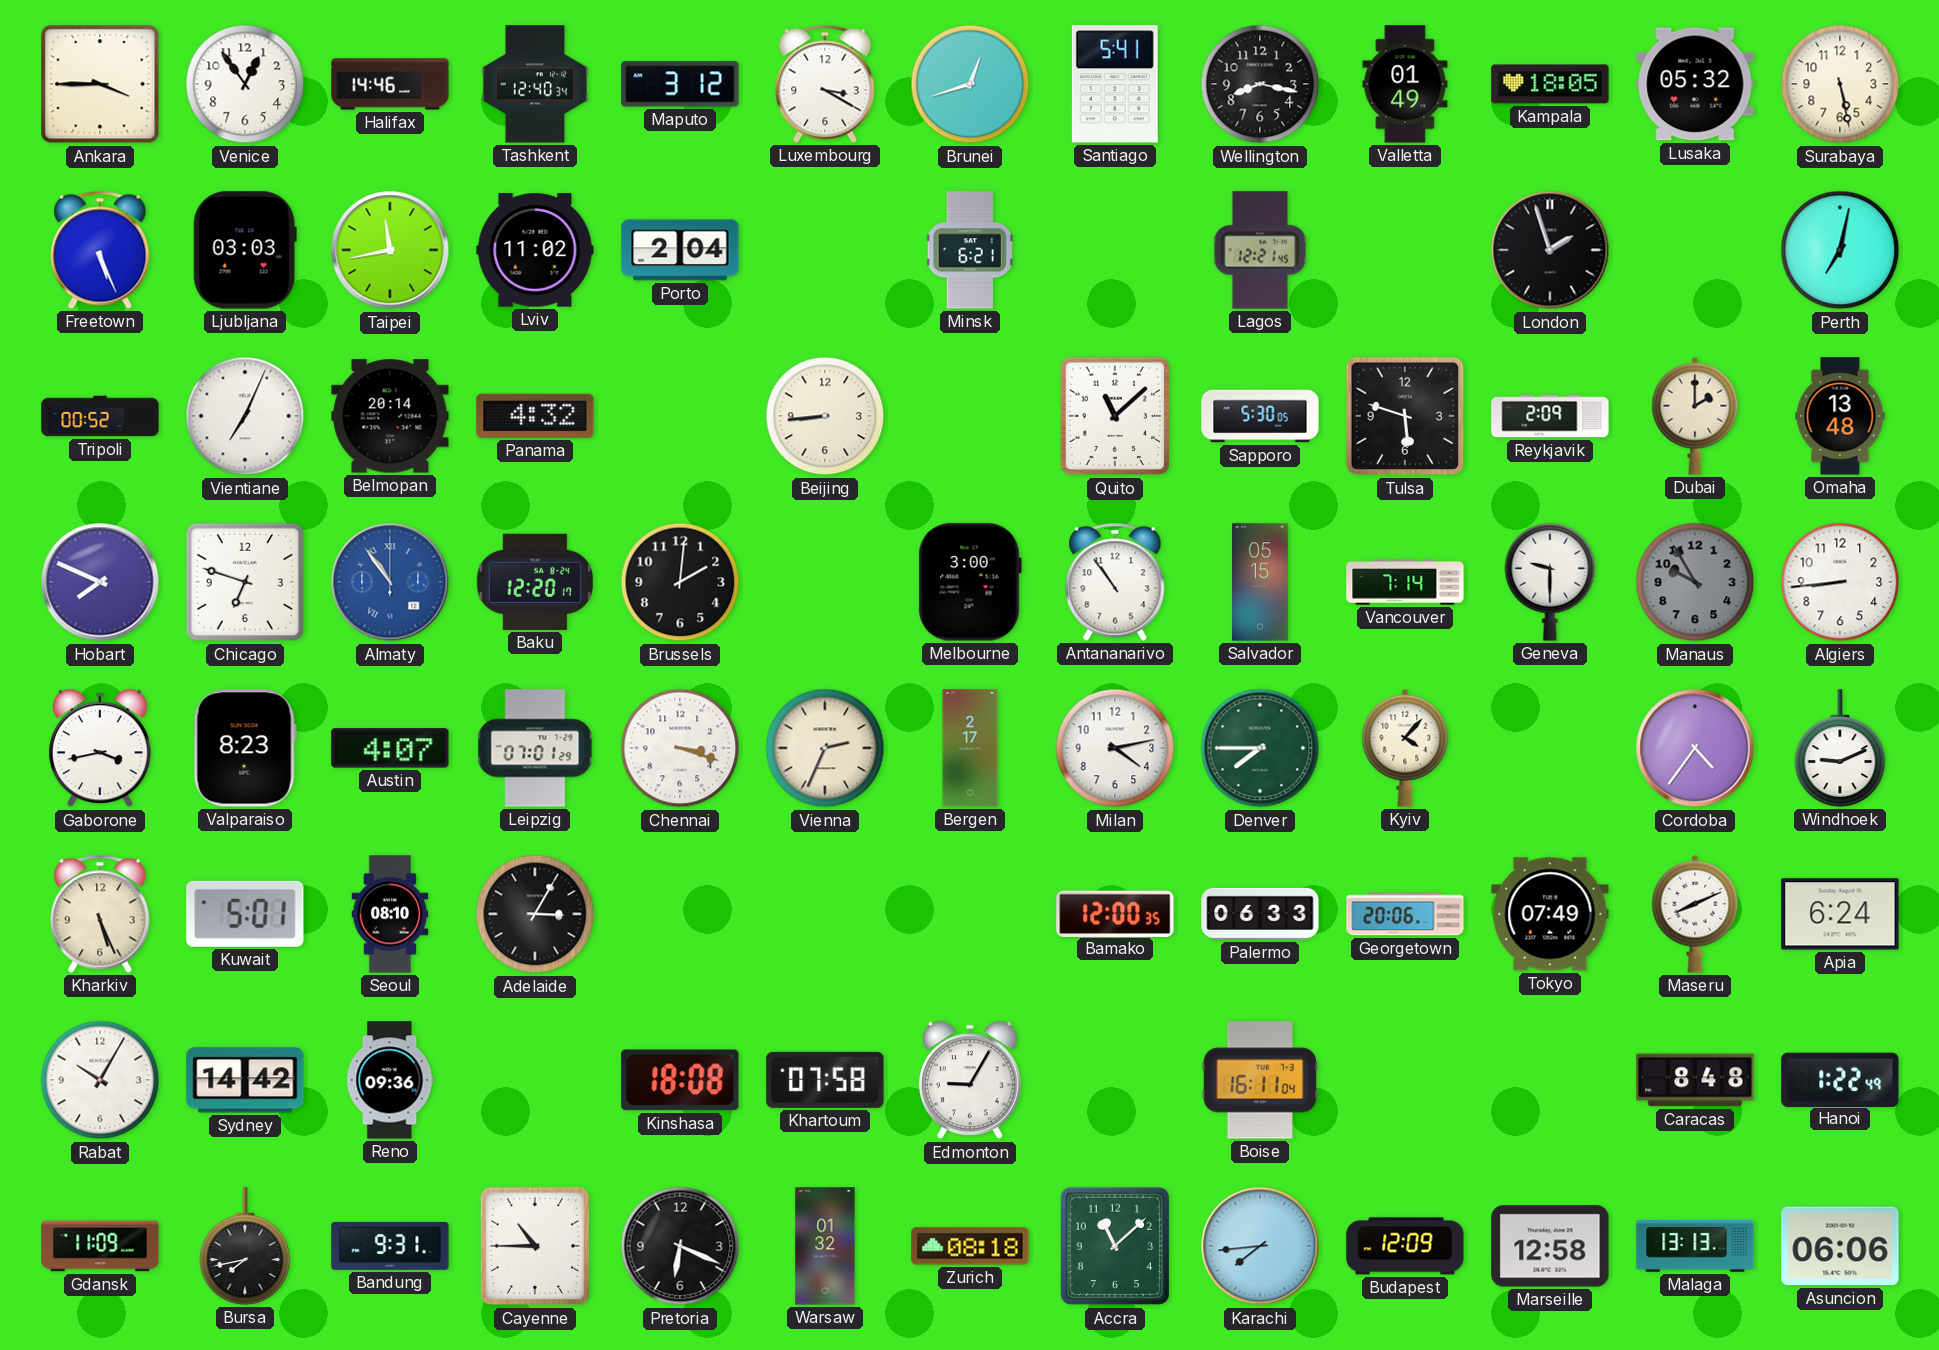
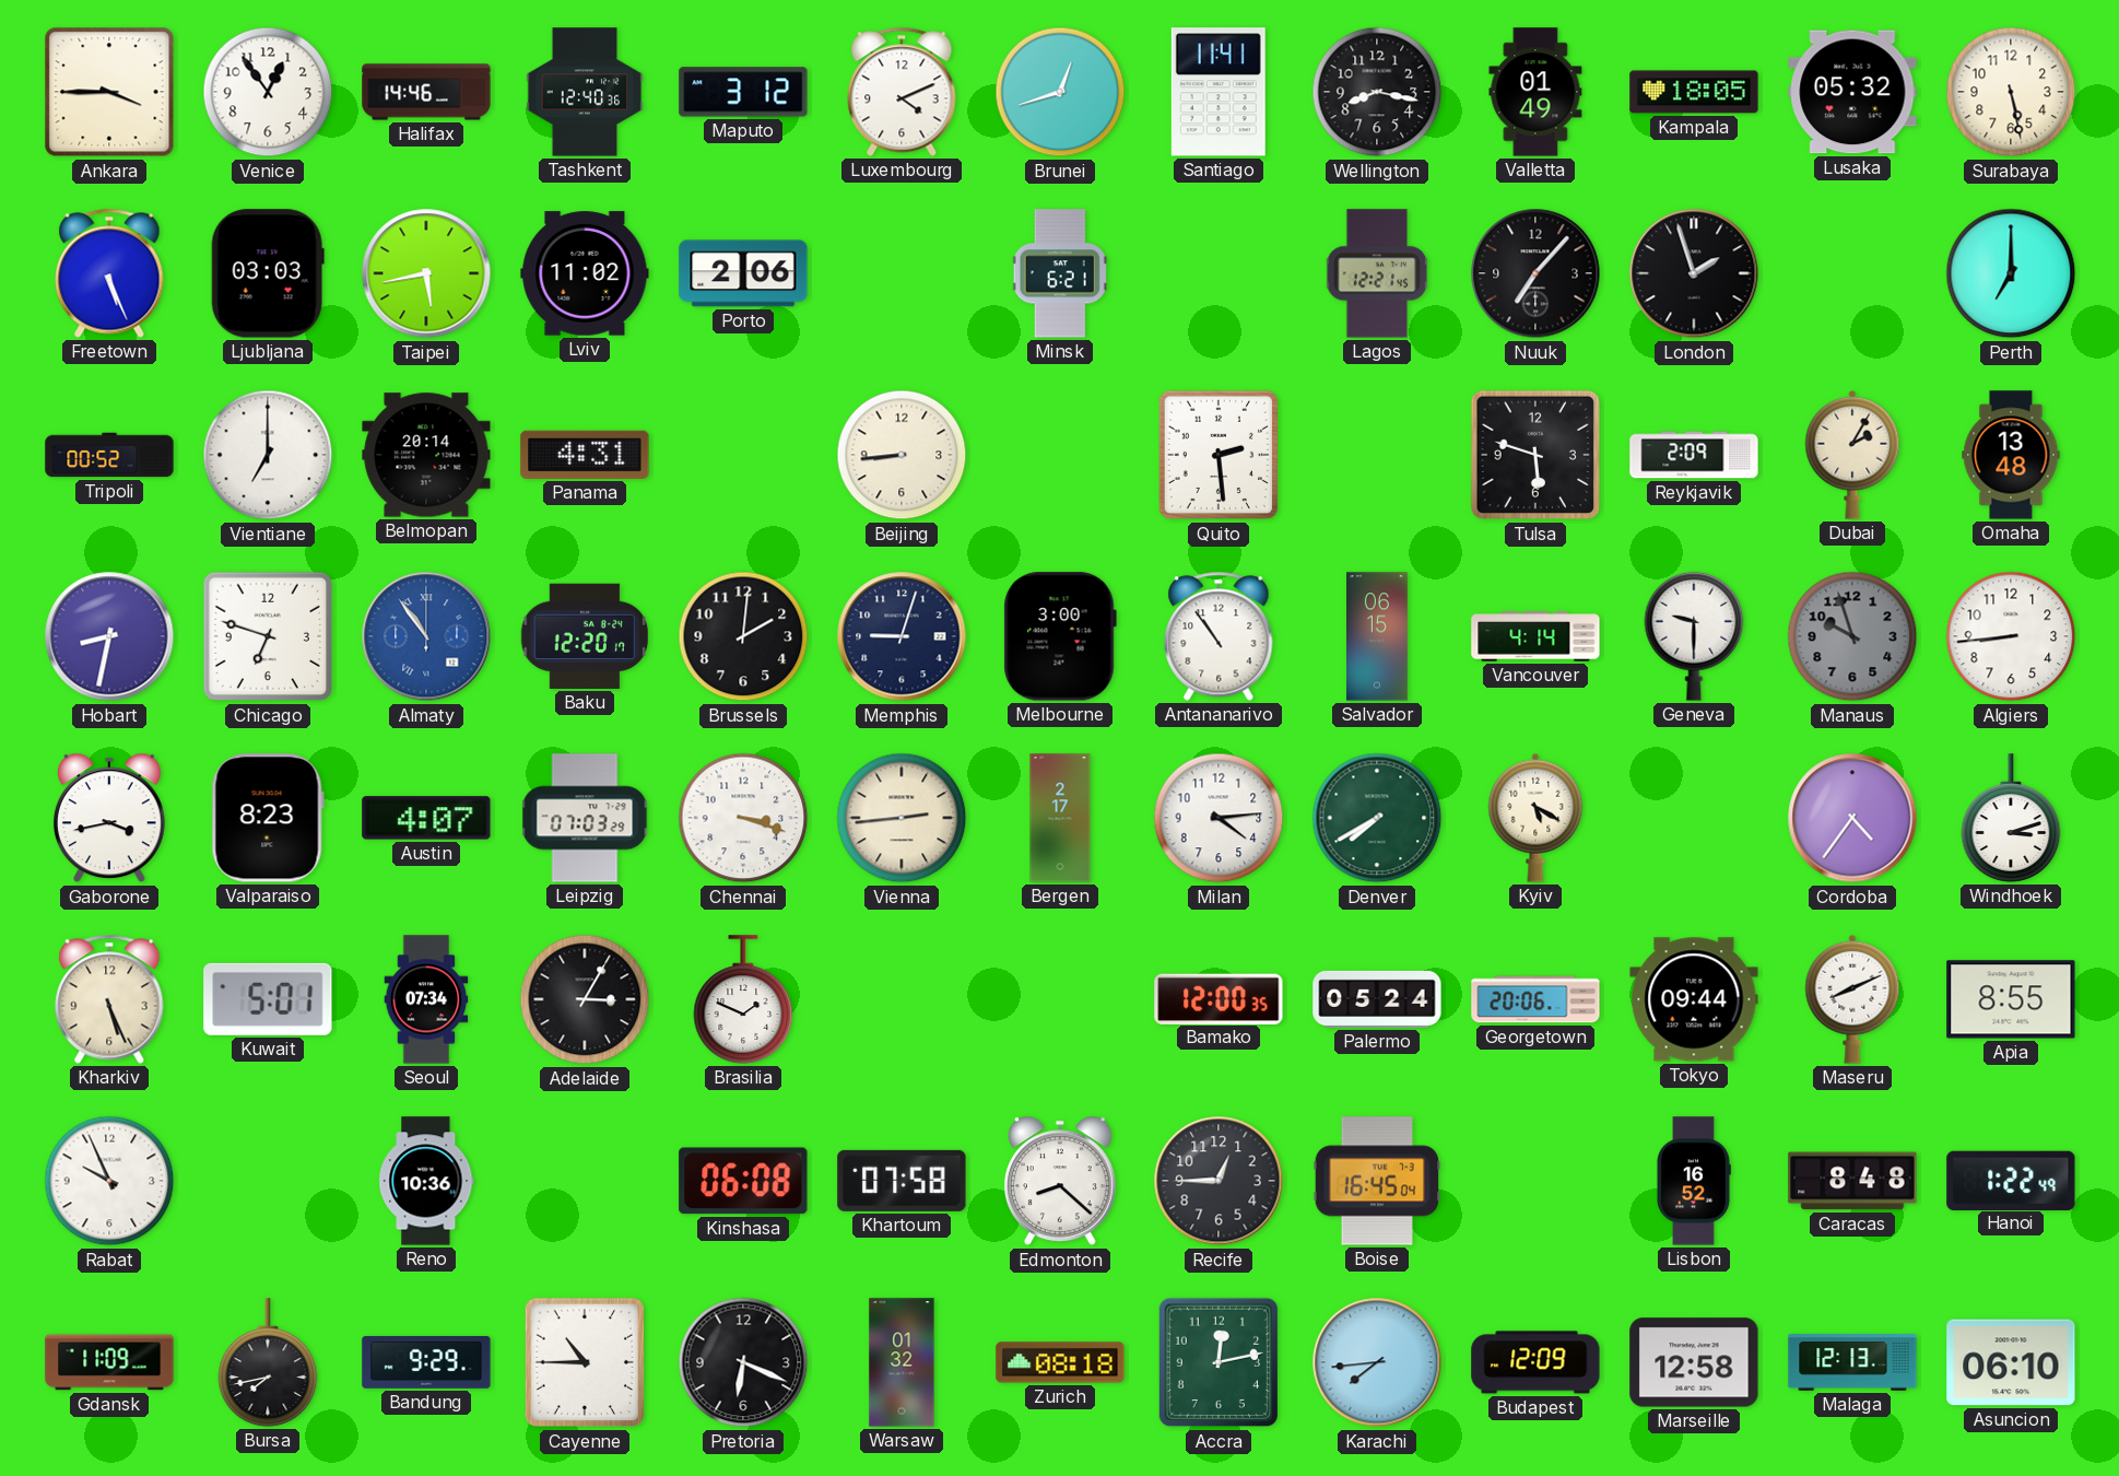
Tashkent: 12:40:34 -> 12:40:36 (585, 92)
Luxembourg: 3:20 -> 4:11 (902, 92)
Santiago: 5:41 -> 11:41 (1219, 92)
Taipei: 11:43 -> 5:43 (426, 273)
Porto: 2:04 -> 2:06 (743, 273)
Nuuk: none -> 7:07 (1535, 273)
Perth: 7:02 -> 7:00 (2011, 273)
Vientiane: 7:04 -> 7:00 (268, 455)
Panama: 4:32 -> 4:31 (585, 455)
Quito: 11:08 -> 2:29 (1217, 455)
Sapporo: 5:30 -> none (1260, 416)
Dubai: 2:00 -> 2:05 (1852, 455)
Hobart: 7:49 -> 8:32 (109, 636)
Memphis: none -> 9:03 (902, 636)
Salvador: 05:15 -> 06:15 (1377, 636)
Vancouver: 7:14 -> 4:14 (1535, 636)
Manaus: 9:55 -> 9:57 (1852, 636)
Leipzig: 07:01 -> 07:03 (585, 818)
Vienna: 2:34 -> 2:44 (902, 818)
Milan: 4:13 -> 4:14 (1219, 818)
Denver: 7:45 -> 7:40 (1377, 818)
Kyiv: 4:07 -> 5:20 (1535, 818)
Windhoek: 9:11 -> 3:12 (2011, 818)
Seoul: 08:10 -> 07:34 (426, 999)
Brasilia: none -> 1:49 (743, 999)
Palermo: 06:33 -> 05:24 (1377, 999)
Tokyo: 07:49 -> 09:44 (1694, 999)
Apia: 6:24 -> 8:55 (2011, 999)
Rabat: 10:05 -> 9:56 (109, 1181)
Sydney: 14:42 -> none (245, 1080)
Reno: 09:36 -> 10:36 (426, 1181)
Kinshasa: 18:08 -> 06:08 (743, 1181)
Edmonton: 9:05 -> 8:22 (1060, 1181)
Recife: none -> 12:45 (1219, 1181)
Boise: 16:11 -> 16:45 (1377, 1181)
Lisbon: none -> 16:52 (1694, 1181)
Bandung: 9:31 -> 9:29 (426, 1362)
Accra: 11:08 -> 12:13 (1217, 1362)
Malaga: 13:13 -> 12:13 (1852, 1362)
Asuncion: 06:06 -> 06:10 (2011, 1362)
